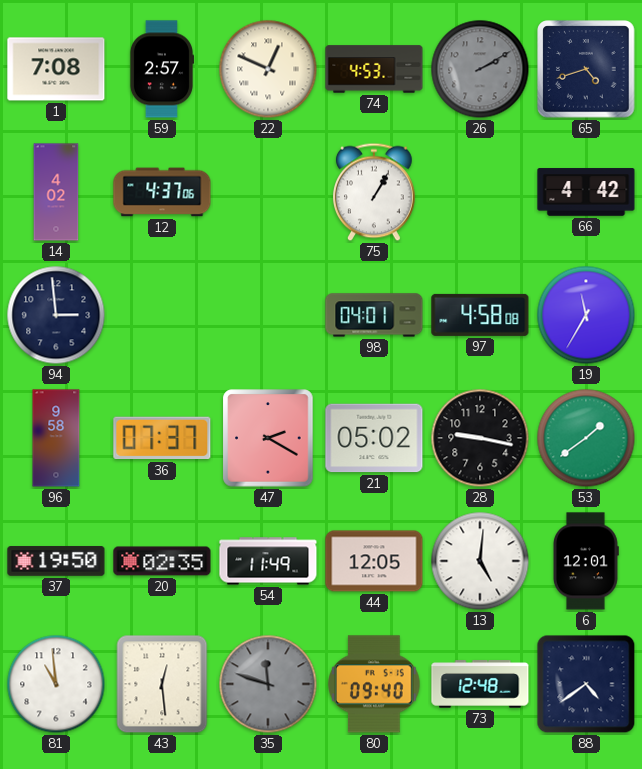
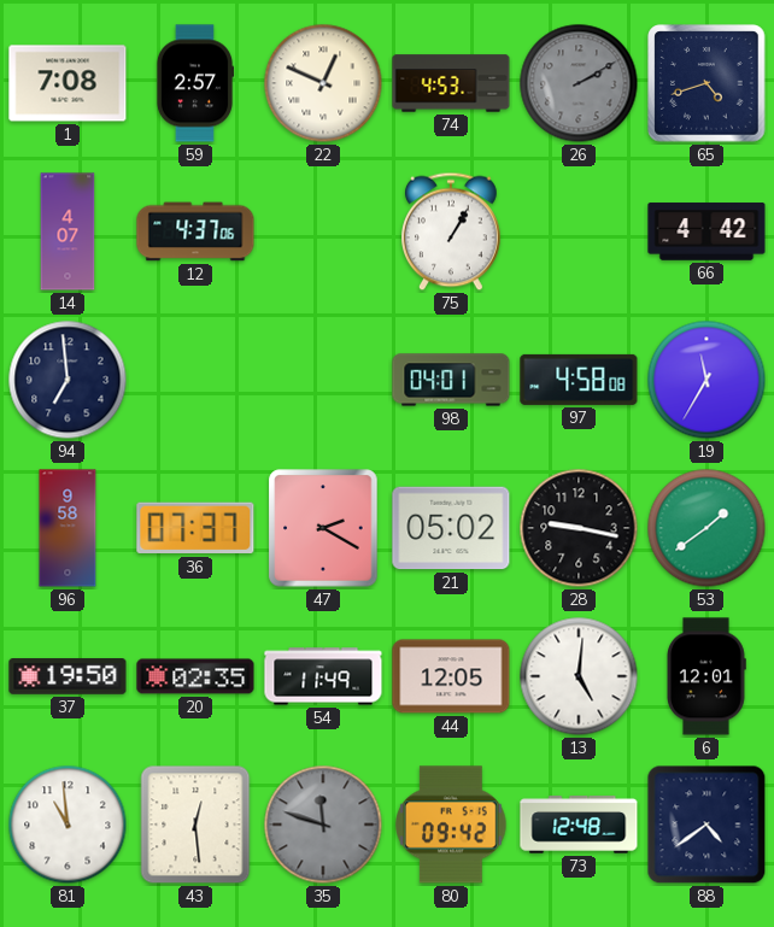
14: 4:02 -> 4:07 (68, 231)
94: 2:59 -> 6:59 (68, 380)
80: 09:40 -> 09:42 (452, 825)
